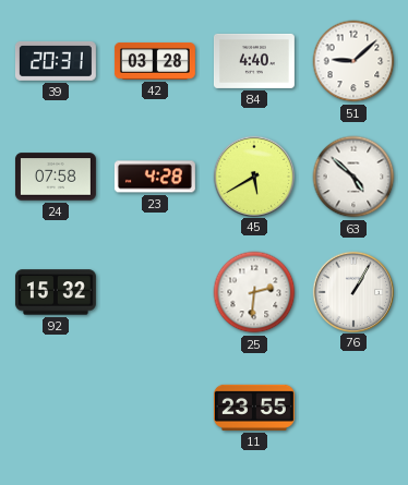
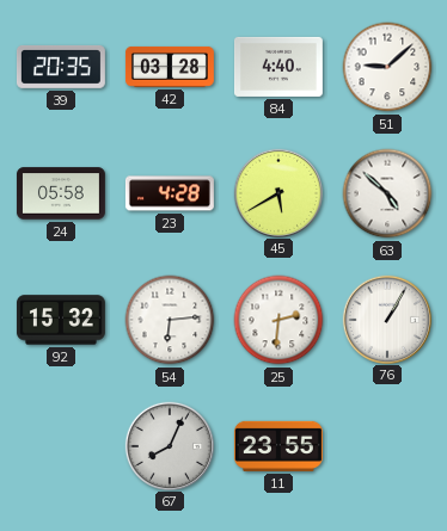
39: 20:31 -> 20:35 (61, 67)
24: 07:58 -> 05:58 (61, 193)
54: none -> 6:14 (170, 320)
67: none -> 8:04 (169, 445)
